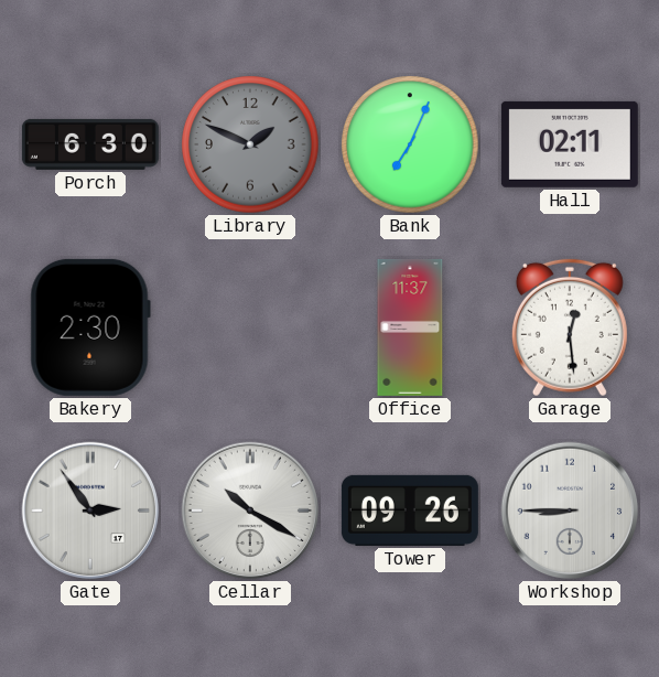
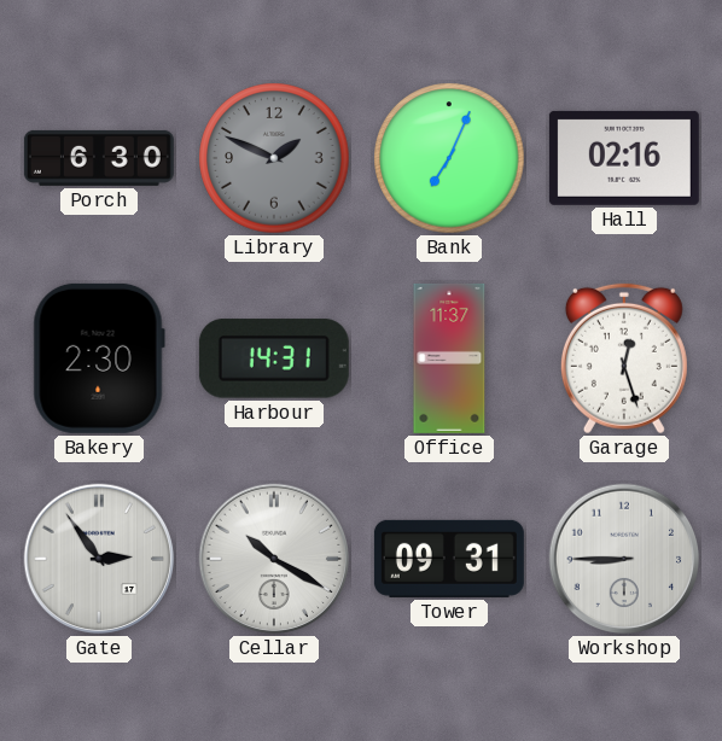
Hall: 02:11 -> 02:16 (624, 158)
Harbour: none -> 14:31 (274, 358)
Garage: 12:29 -> 12:27 (624, 358)
Tower: 09:26 -> 09:31 (449, 559)
